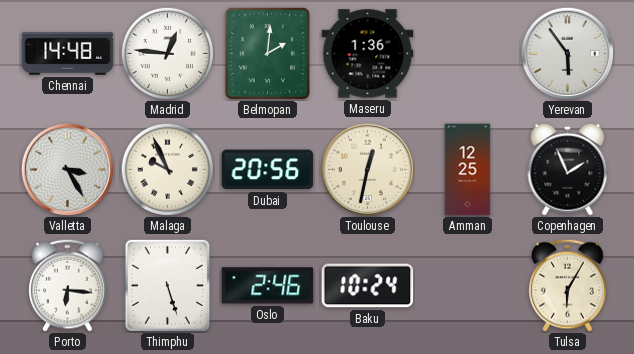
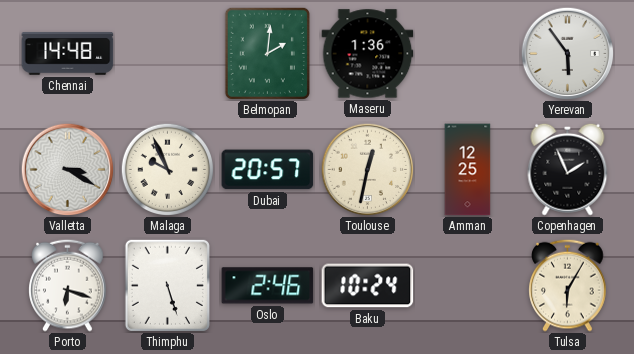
Madrid: 12:46 -> none (167, 53)
Valletta: 3:25 -> 3:20 (67, 169)
Dubai: 20:56 -> 20:57 (268, 170)
Porto: 6:16 -> 6:18 (68, 285)
